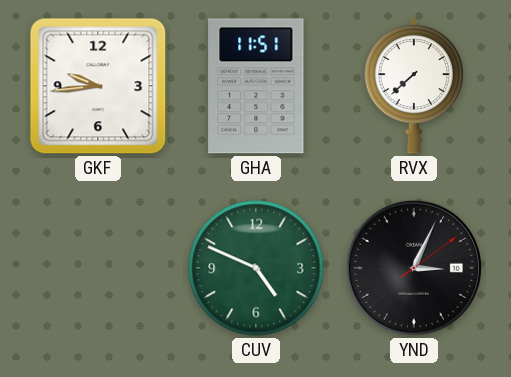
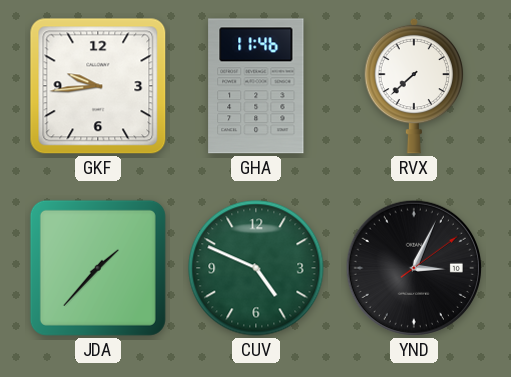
GHA: 11:51 -> 11:46 (256, 86)
JDA: none -> 1:37 (98, 268)
